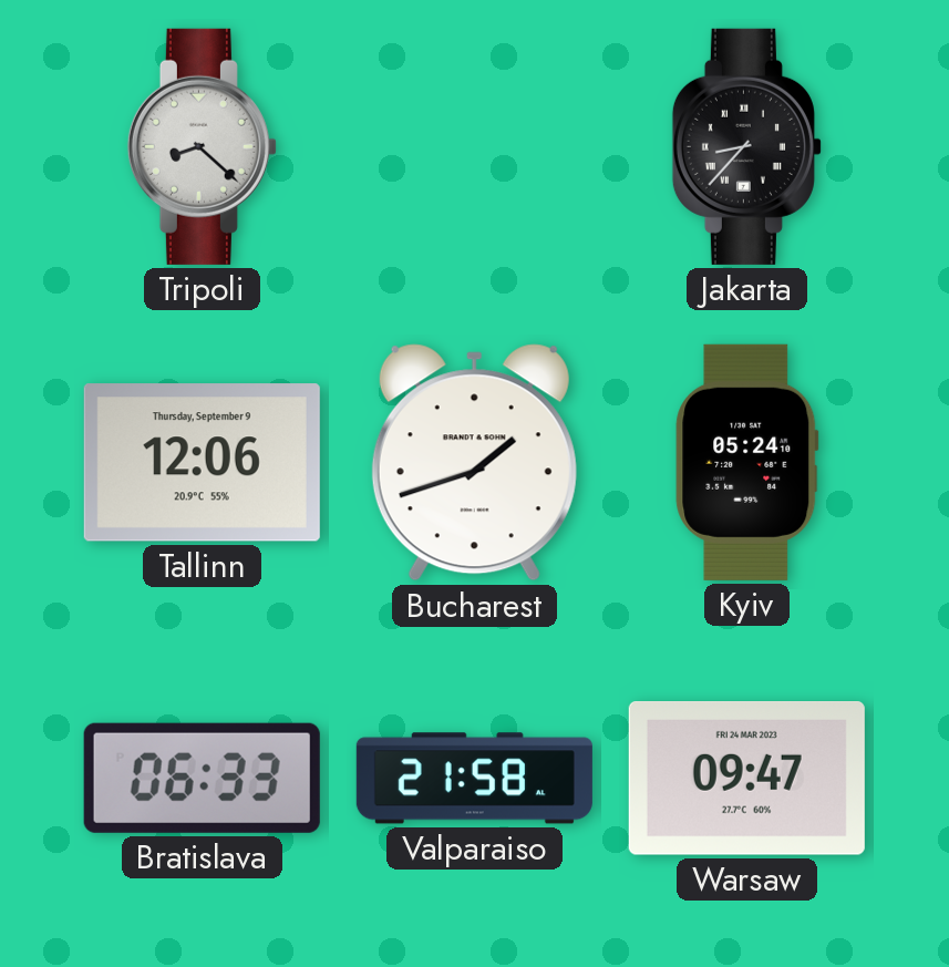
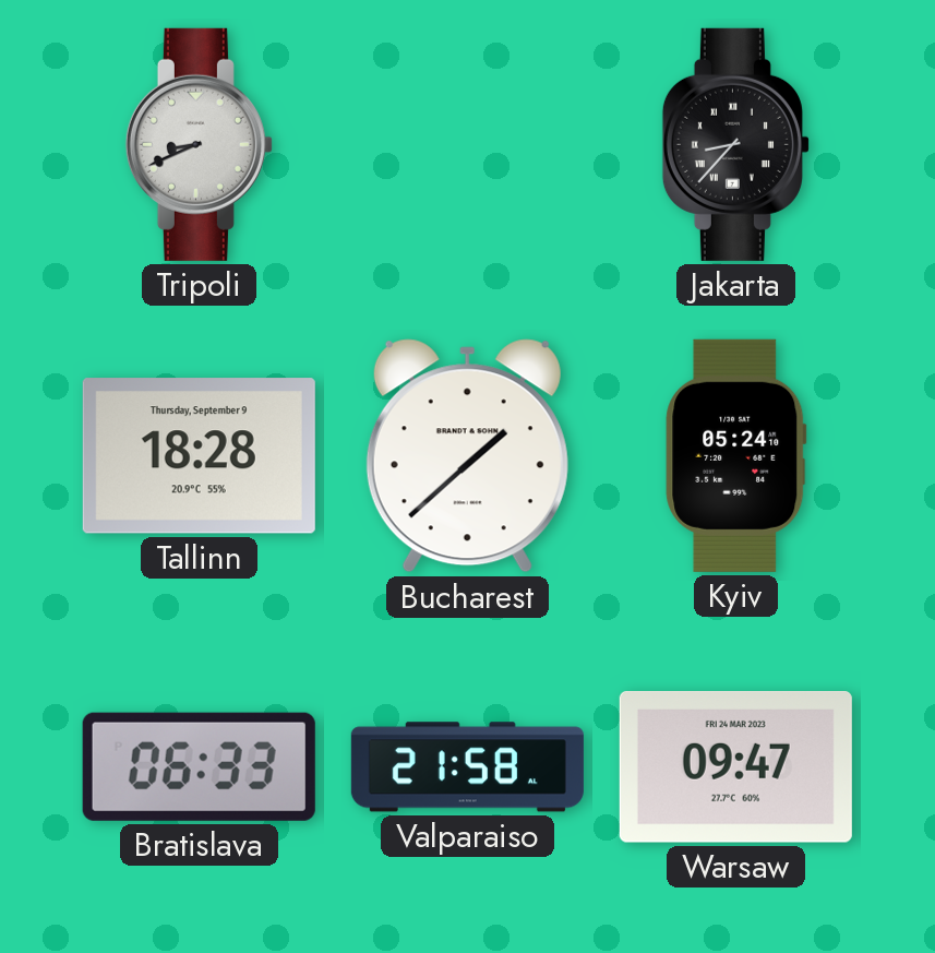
Tripoli: 8:22 -> 8:41 (199, 144)
Tallinn: 12:06 -> 18:28 (199, 456)
Bucharest: 1:42 -> 1:38 (467, 456)
